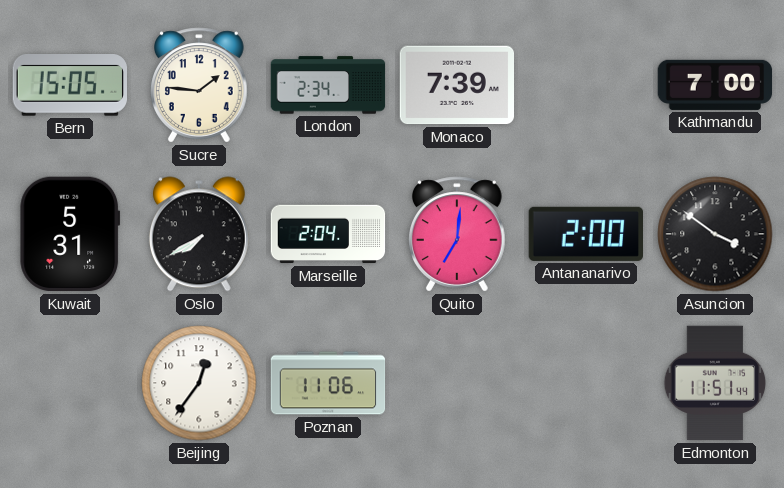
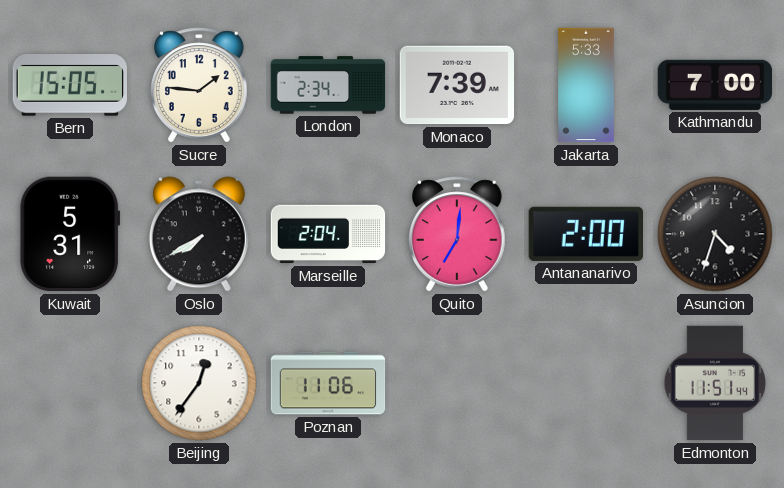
Jakarta: none -> 5:33 (586, 85)
Asuncion: 3:51 -> 4:33 (715, 234)
